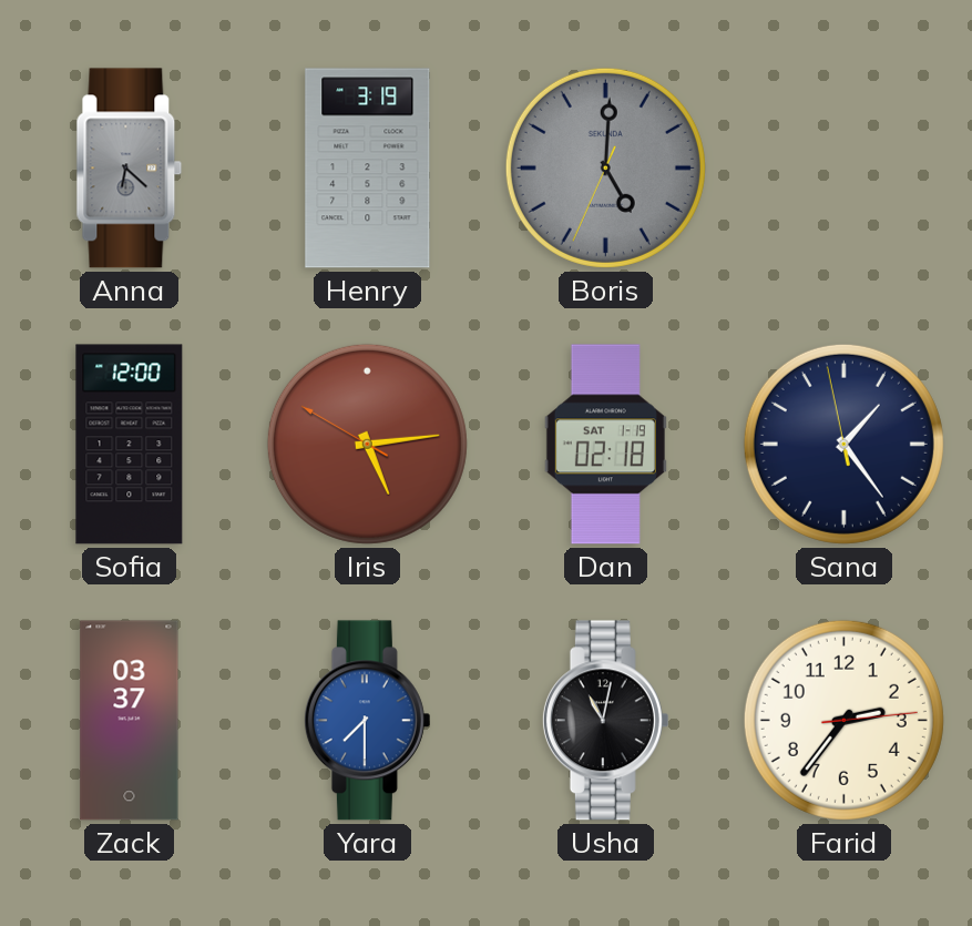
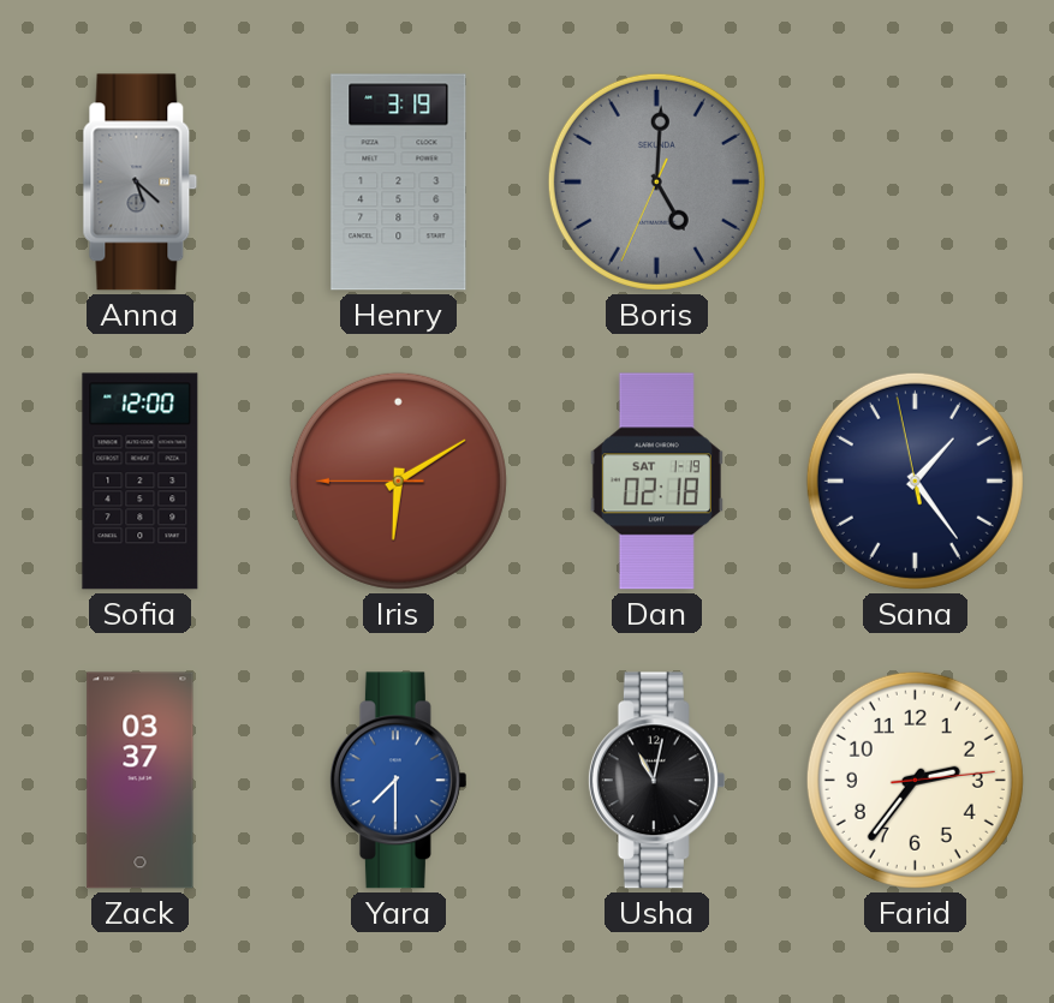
Anna: 6:22 -> 5:22 (141, 183)
Iris: 5:13 -> 6:09 (398, 480)
